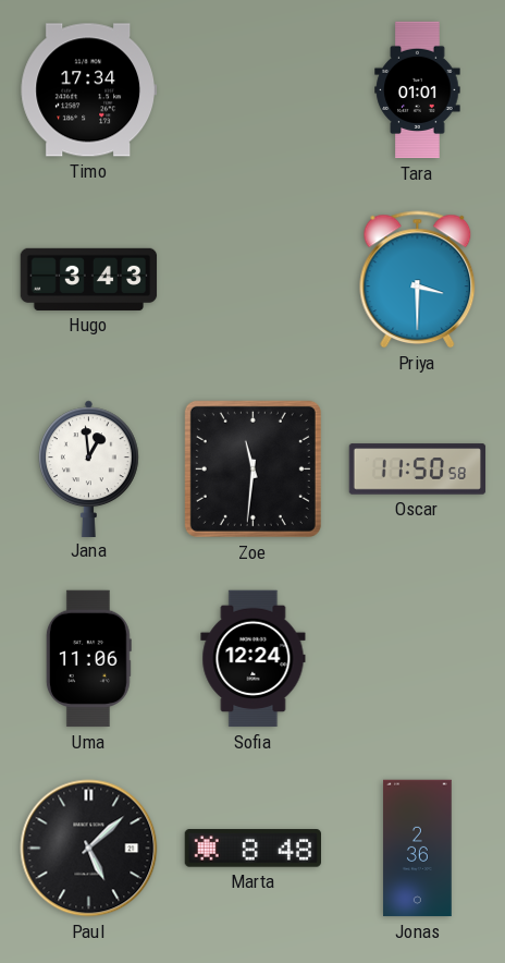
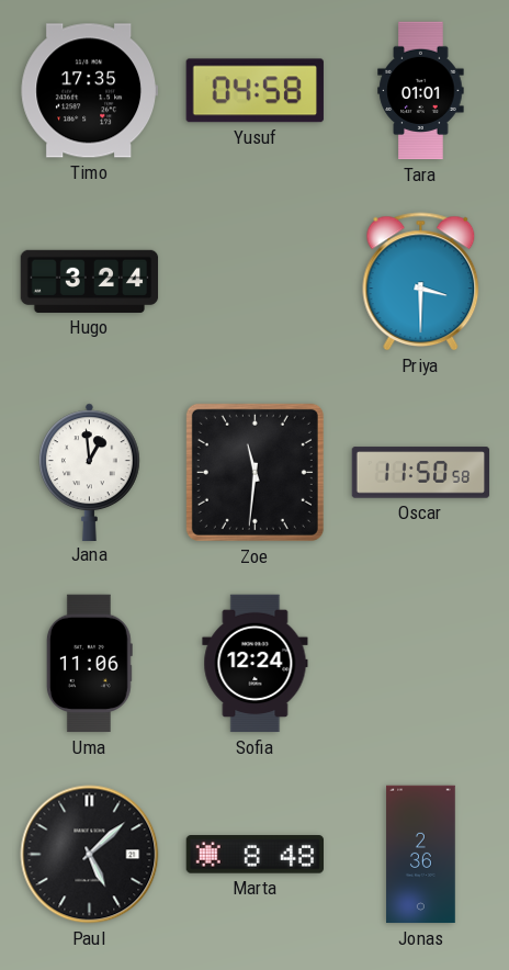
Timo: 17:34 -> 17:35 (89, 91)
Yusuf: none -> 04:58 (255, 91)
Hugo: 3:43 -> 3:24 (90, 281)
